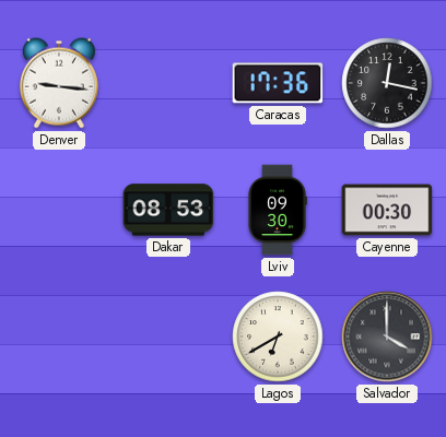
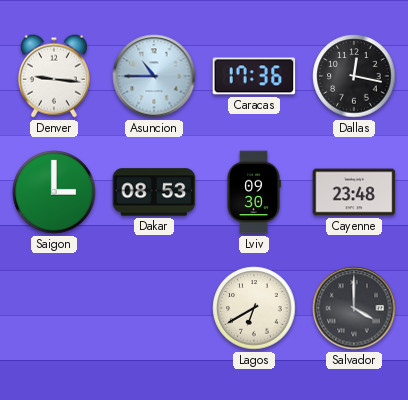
Asuncion: none -> 10:45 (154, 76)
Saigon: none -> 3:00 (54, 192)
Cayenne: 00:30 -> 23:48 (354, 192)
